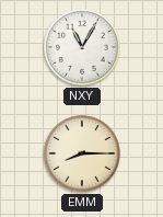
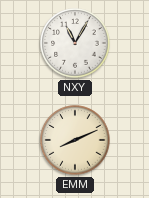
EMM: 8:15 -> 8:11 (75, 140)
